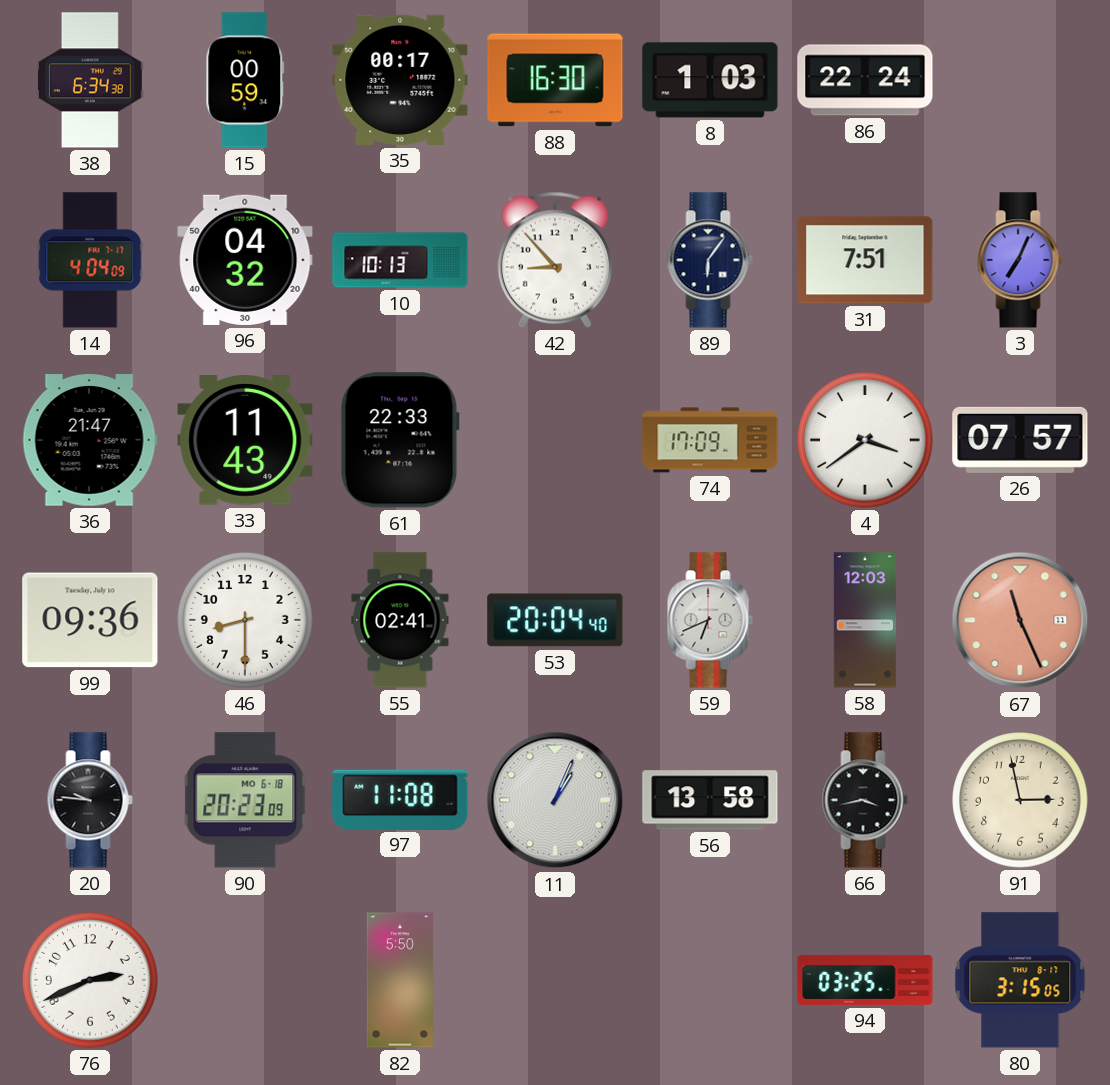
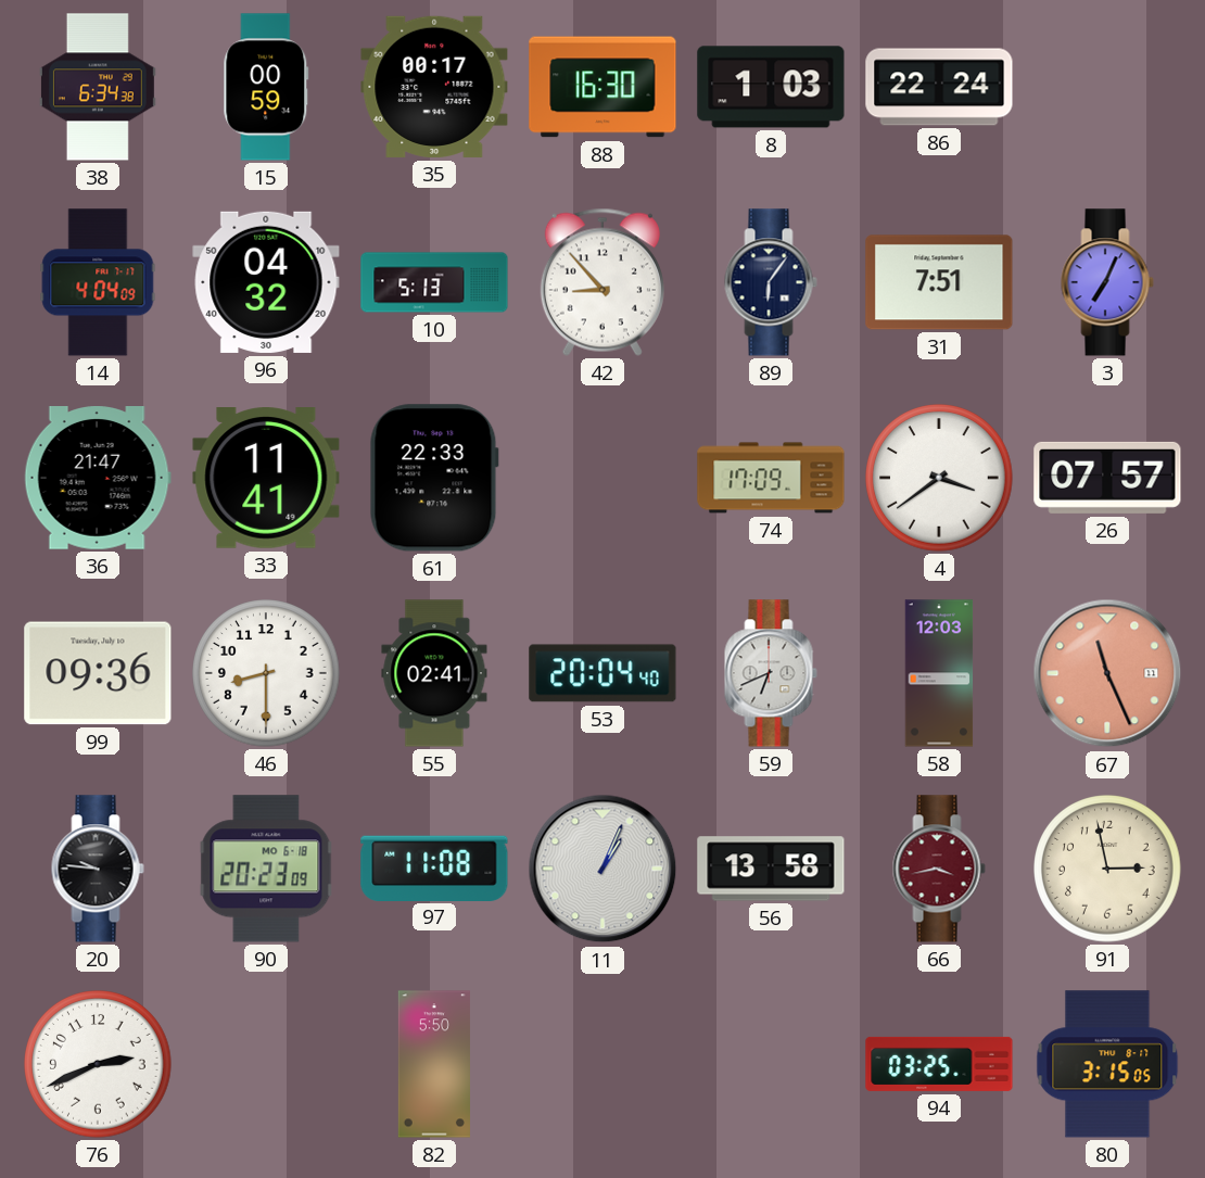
10: 10:13 -> 5:13 (434, 282)
33: 11:43 -> 11:41 (266, 479)
66 dial: black -> burgundy (939, 869)
